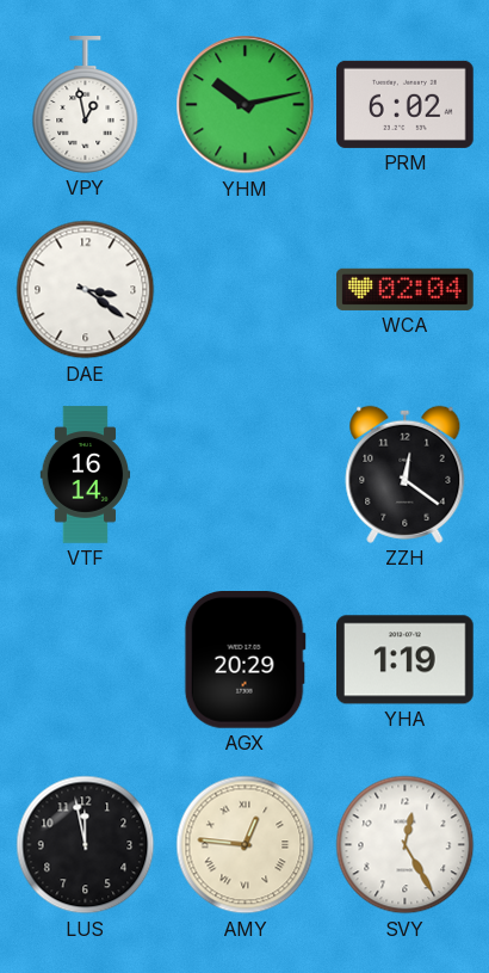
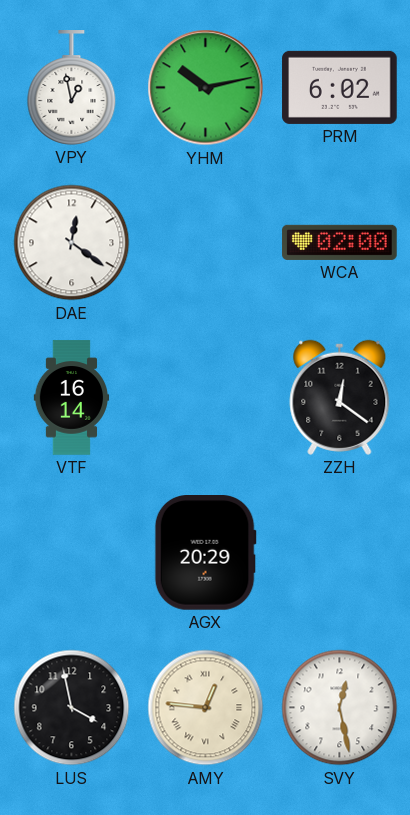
DAE: 3:21 -> 12:21 (72, 243)
WCA: 02:04 -> 02:00 (340, 242)
YHA: 1:19 -> none (406, 660)
LUS: 11:58 -> 3:58 (72, 708)
SVY: 12:25 -> 12:28 (340, 708)
